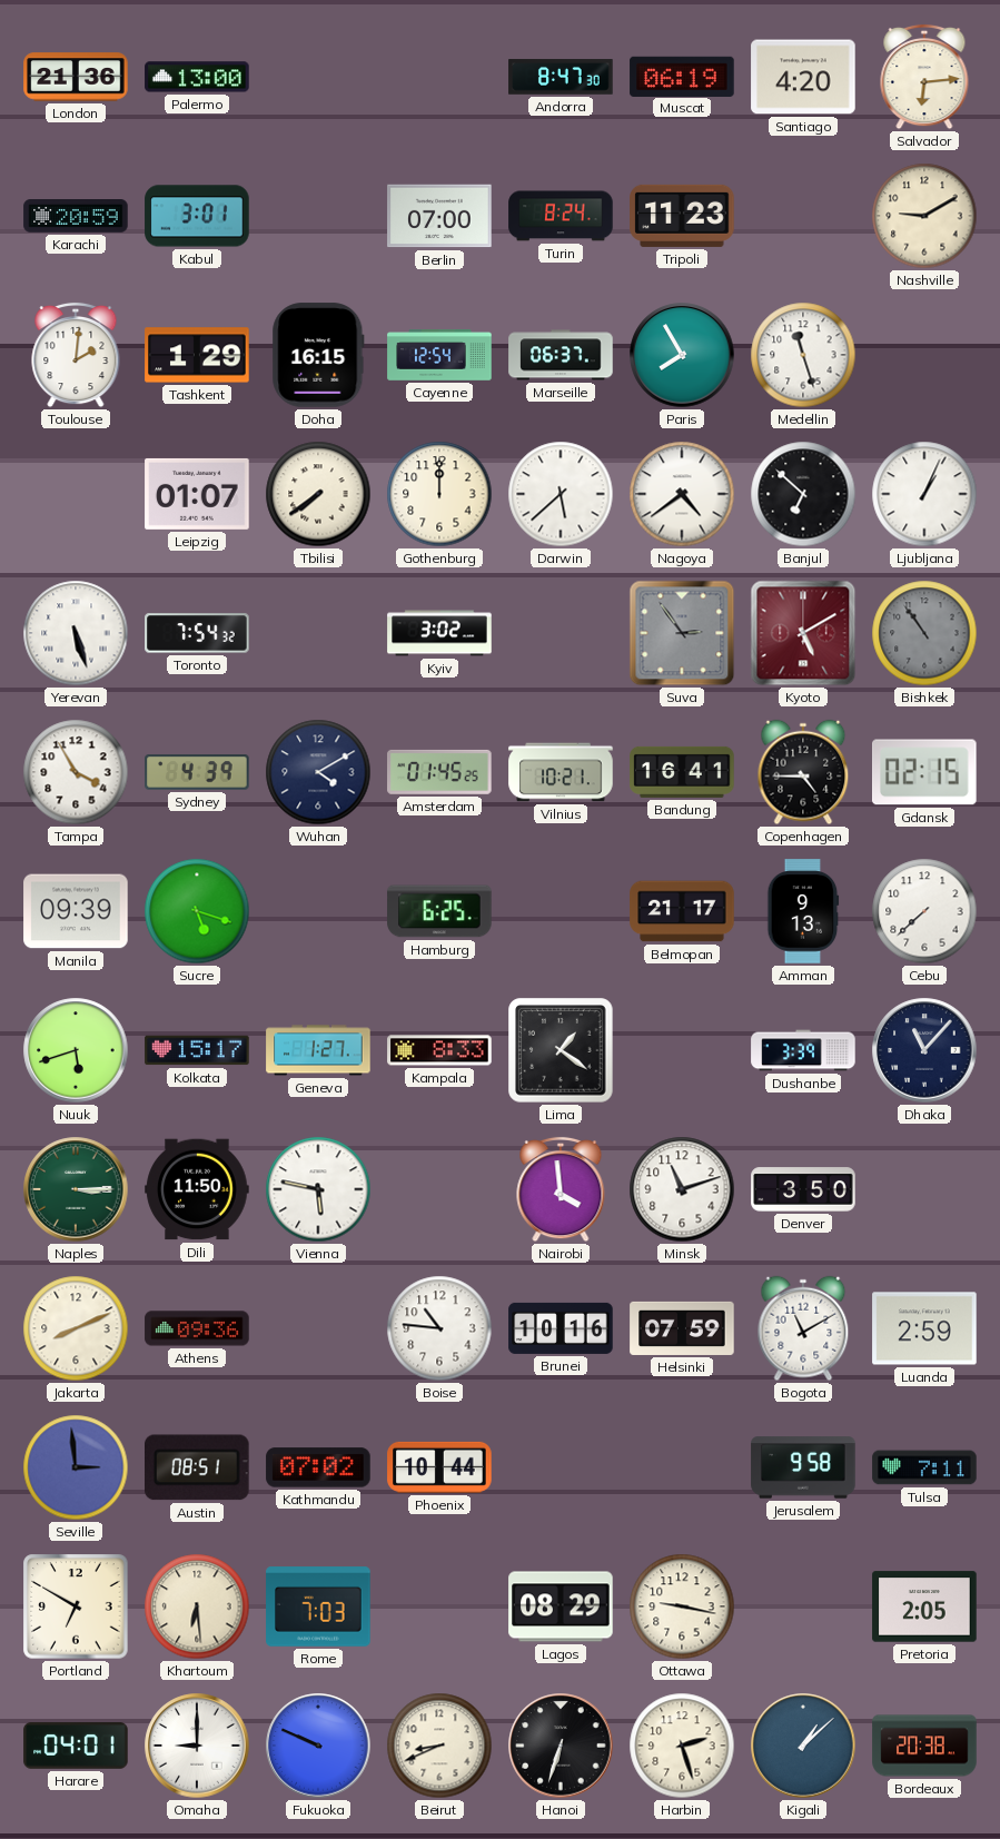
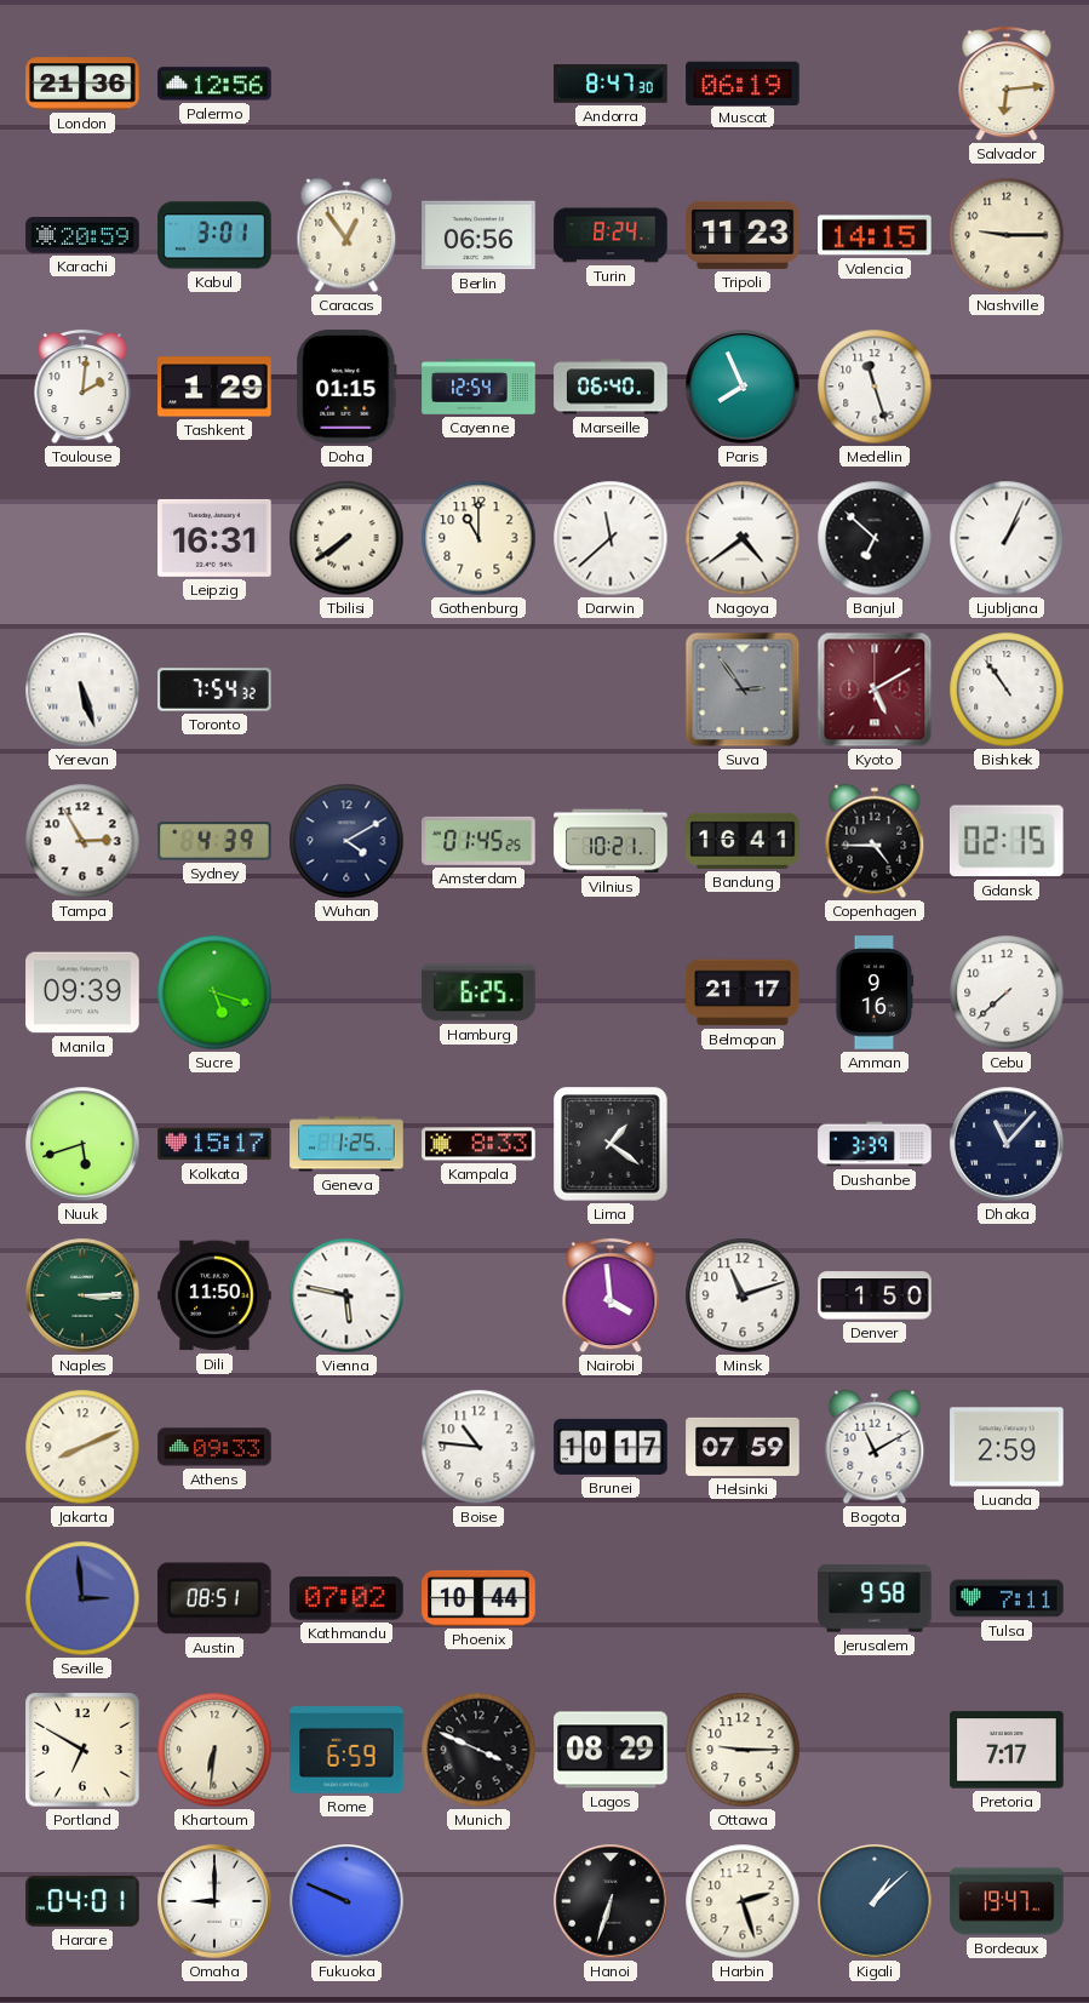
Palermo: 13:00 -> 12:56 (214, 84)
Santiago: 4:20 -> none (803, 77)
Caracas: none -> 12:54 (346, 235)
Berlin: 07:00 -> 06:56 (478, 235)
Valencia: none -> 14:15 (875, 235)
Nashville: 9:10 -> 9:15 (1007, 235)
Doha: 16:15 -> 01:15 (346, 387)
Marseille: 06:37 -> 06:40 (611, 387)
Paris: 7:55 -> 7:56 (743, 387)
Leipzig: 01:07 -> 16:31 (214, 538)
Gothenburg: 12:00 -> 11:00 (478, 538)
Darwin: 5:38 -> 11:38 (611, 538)
Kyiv: 3:02 -> none (439, 633)
Bishkek dial: grey -> white (1007, 689)
Tampa: 3:55 -> 2:55 (82, 841)
Amman: 9:13 -> 9:16 (875, 992)
Geneva: 1:27 -> 1:25 (346, 1144)
Denver: 3:50 -> 1:50 (875, 1295)
Athens: 09:36 -> 09:33 (214, 1447)
Brunei: 10:16 -> 10:17 (611, 1447)
Khartoum: 6:29 -> 6:31 (214, 1750)
Rome: 7:03 -> 6:59 (346, 1750)
Munich: none -> 3:49 (478, 1750)
Ottawa: 9:17 -> 9:15 (743, 1750)
Pretoria: 2:05 -> 7:17 (1007, 1750)
Beirut: 8:41 -> none (439, 1746)
Bordeaux: 20:38 -> 19:47 (1007, 1901)
